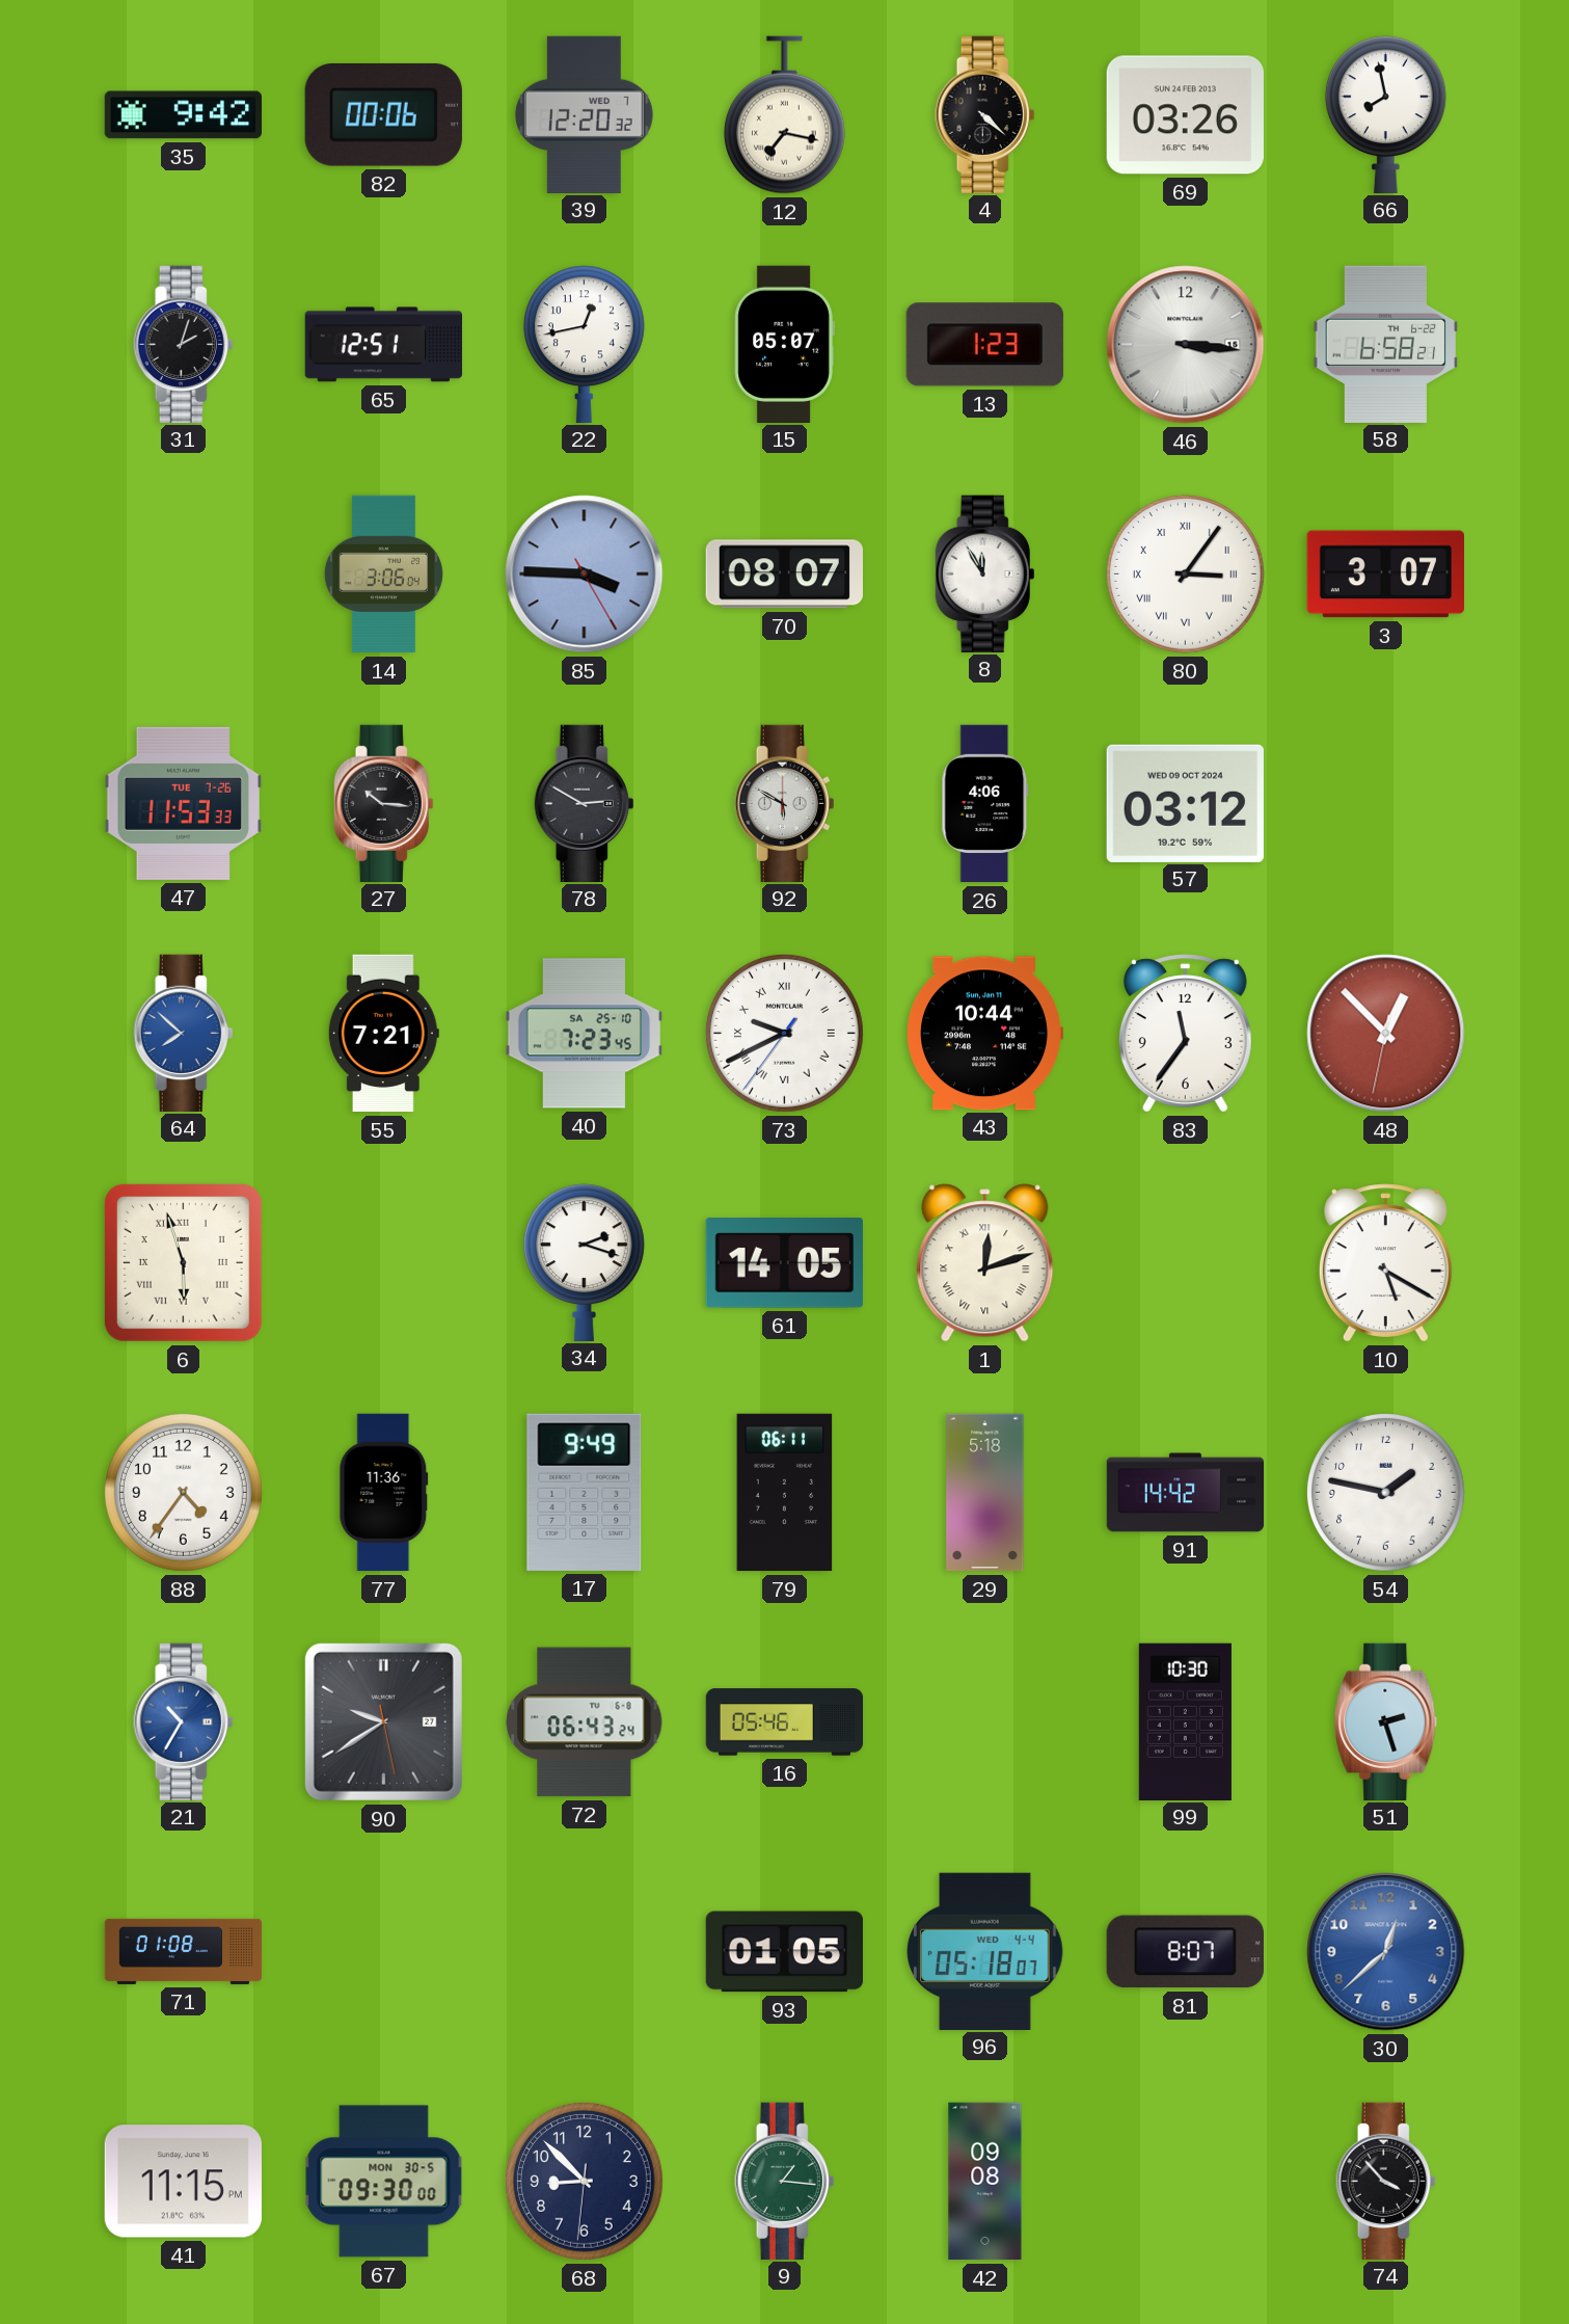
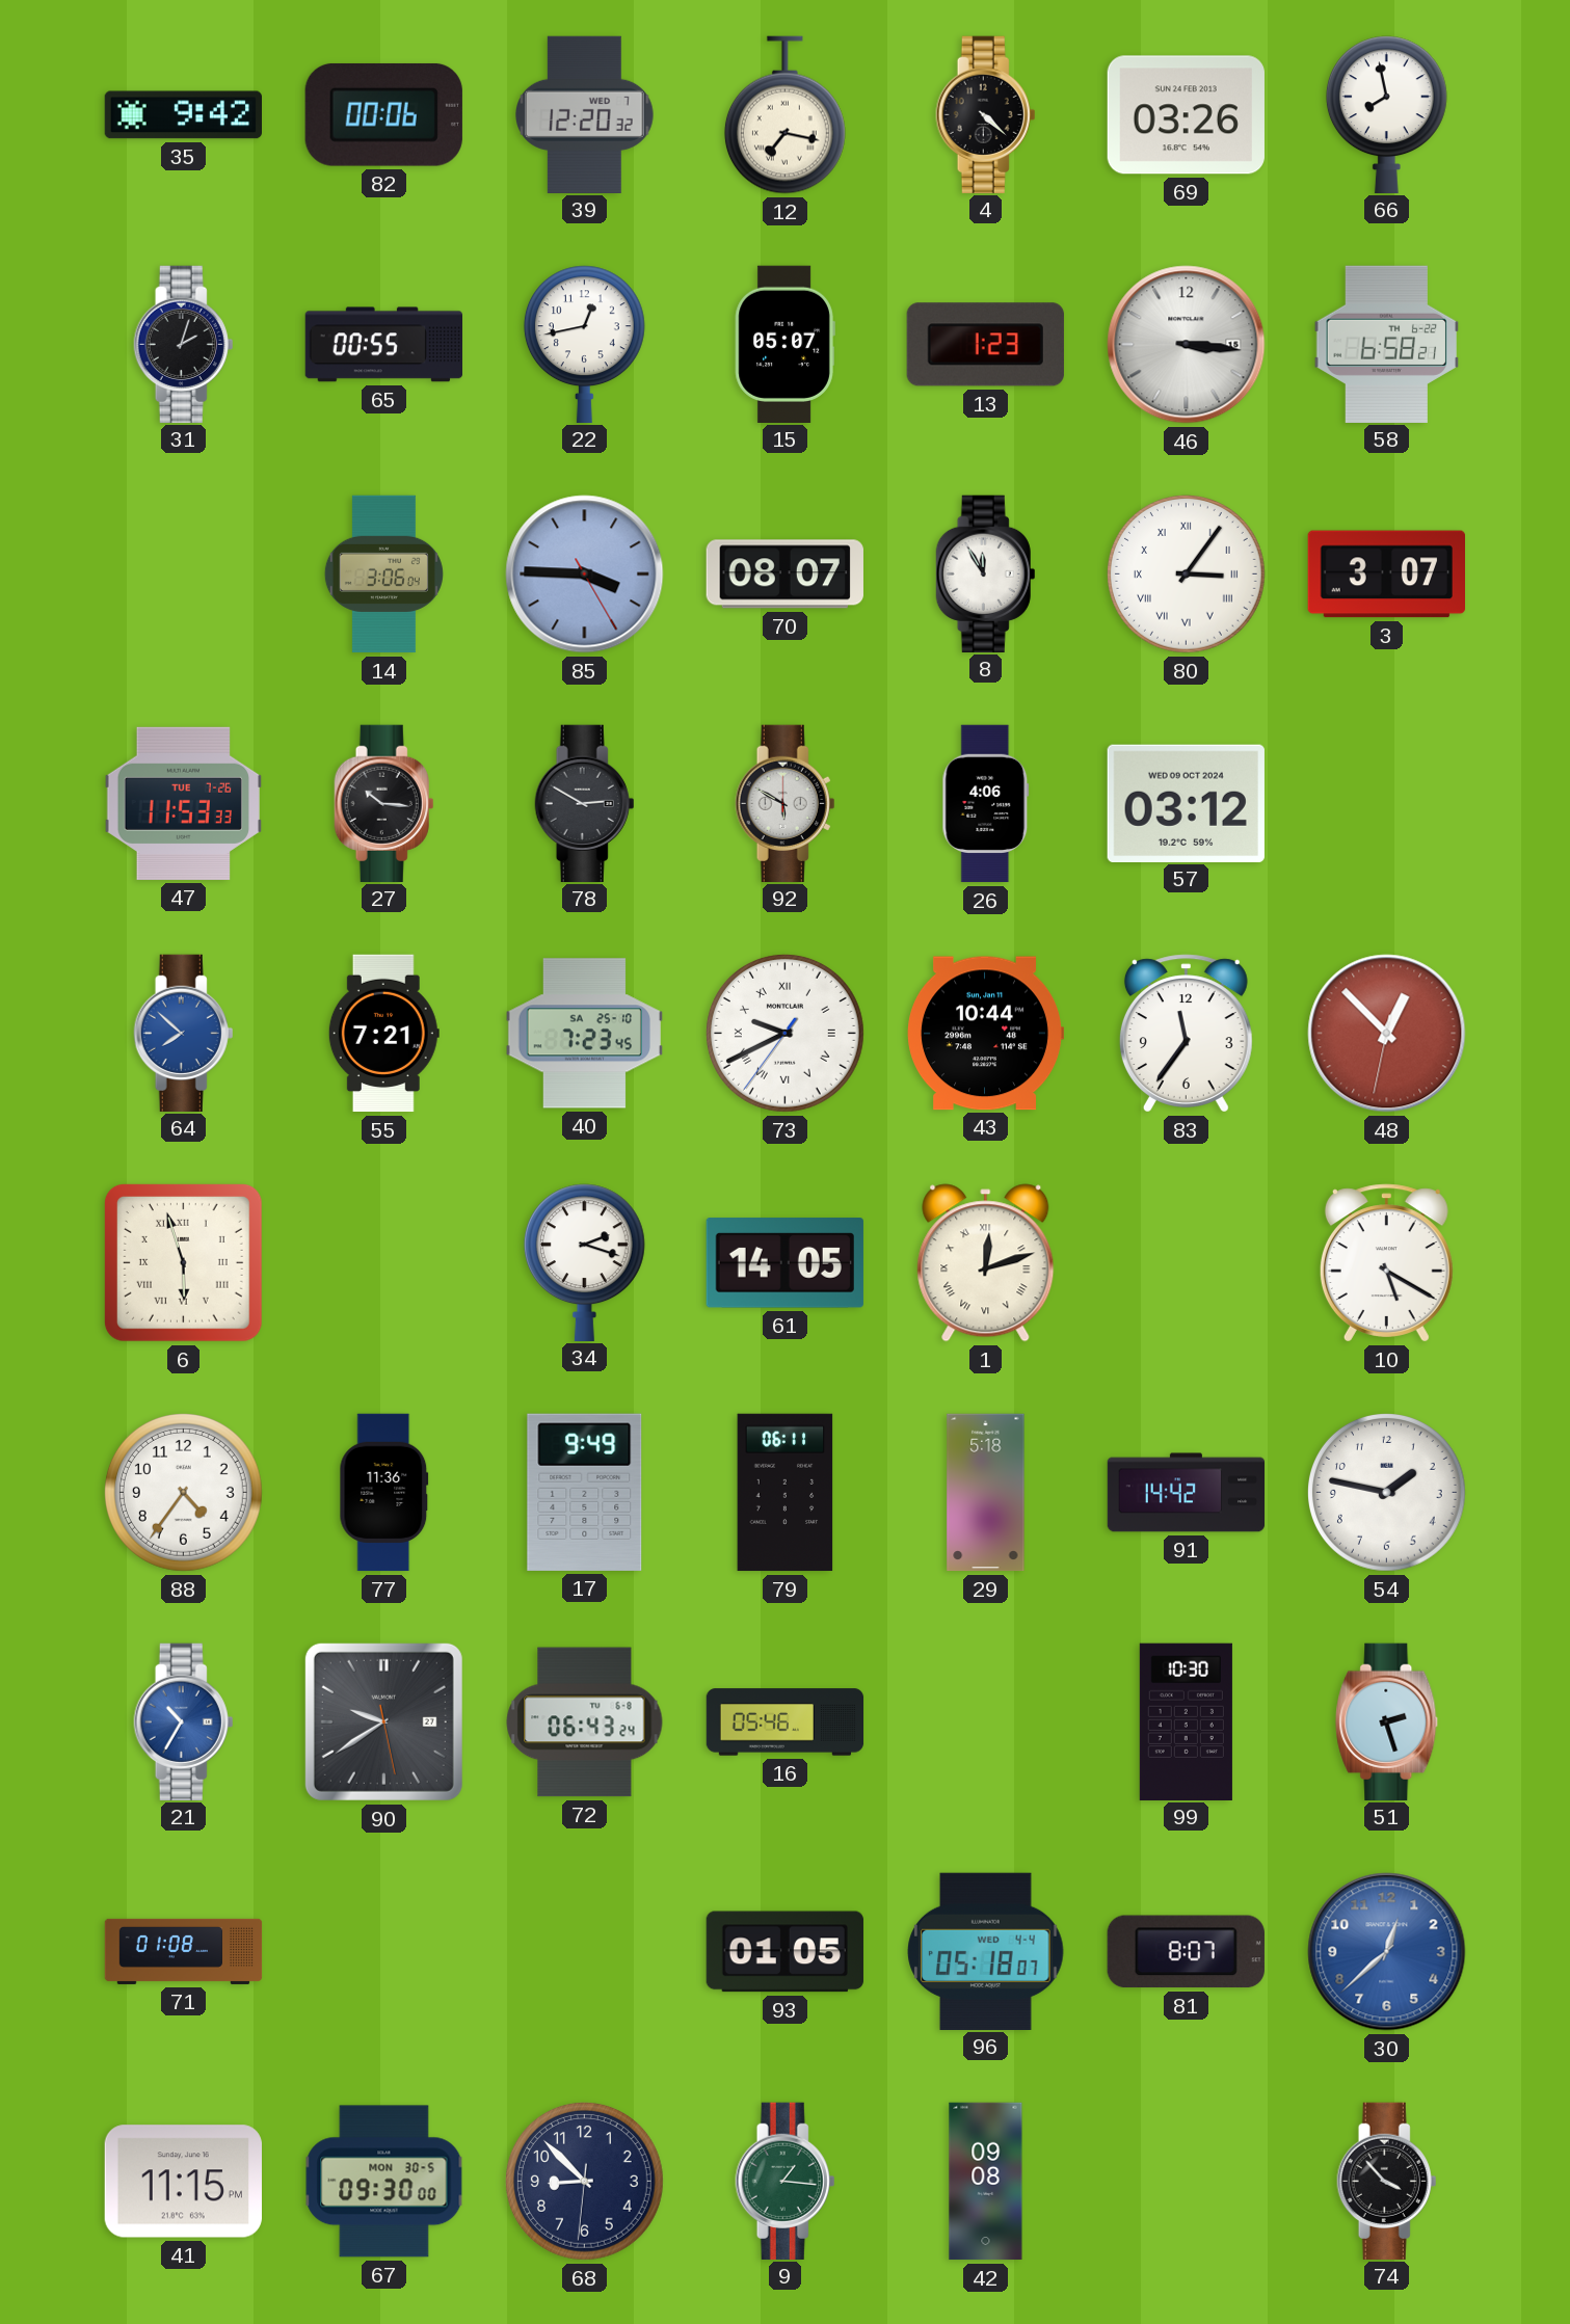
65: 12:51 -> 00:55 (383, 345)
